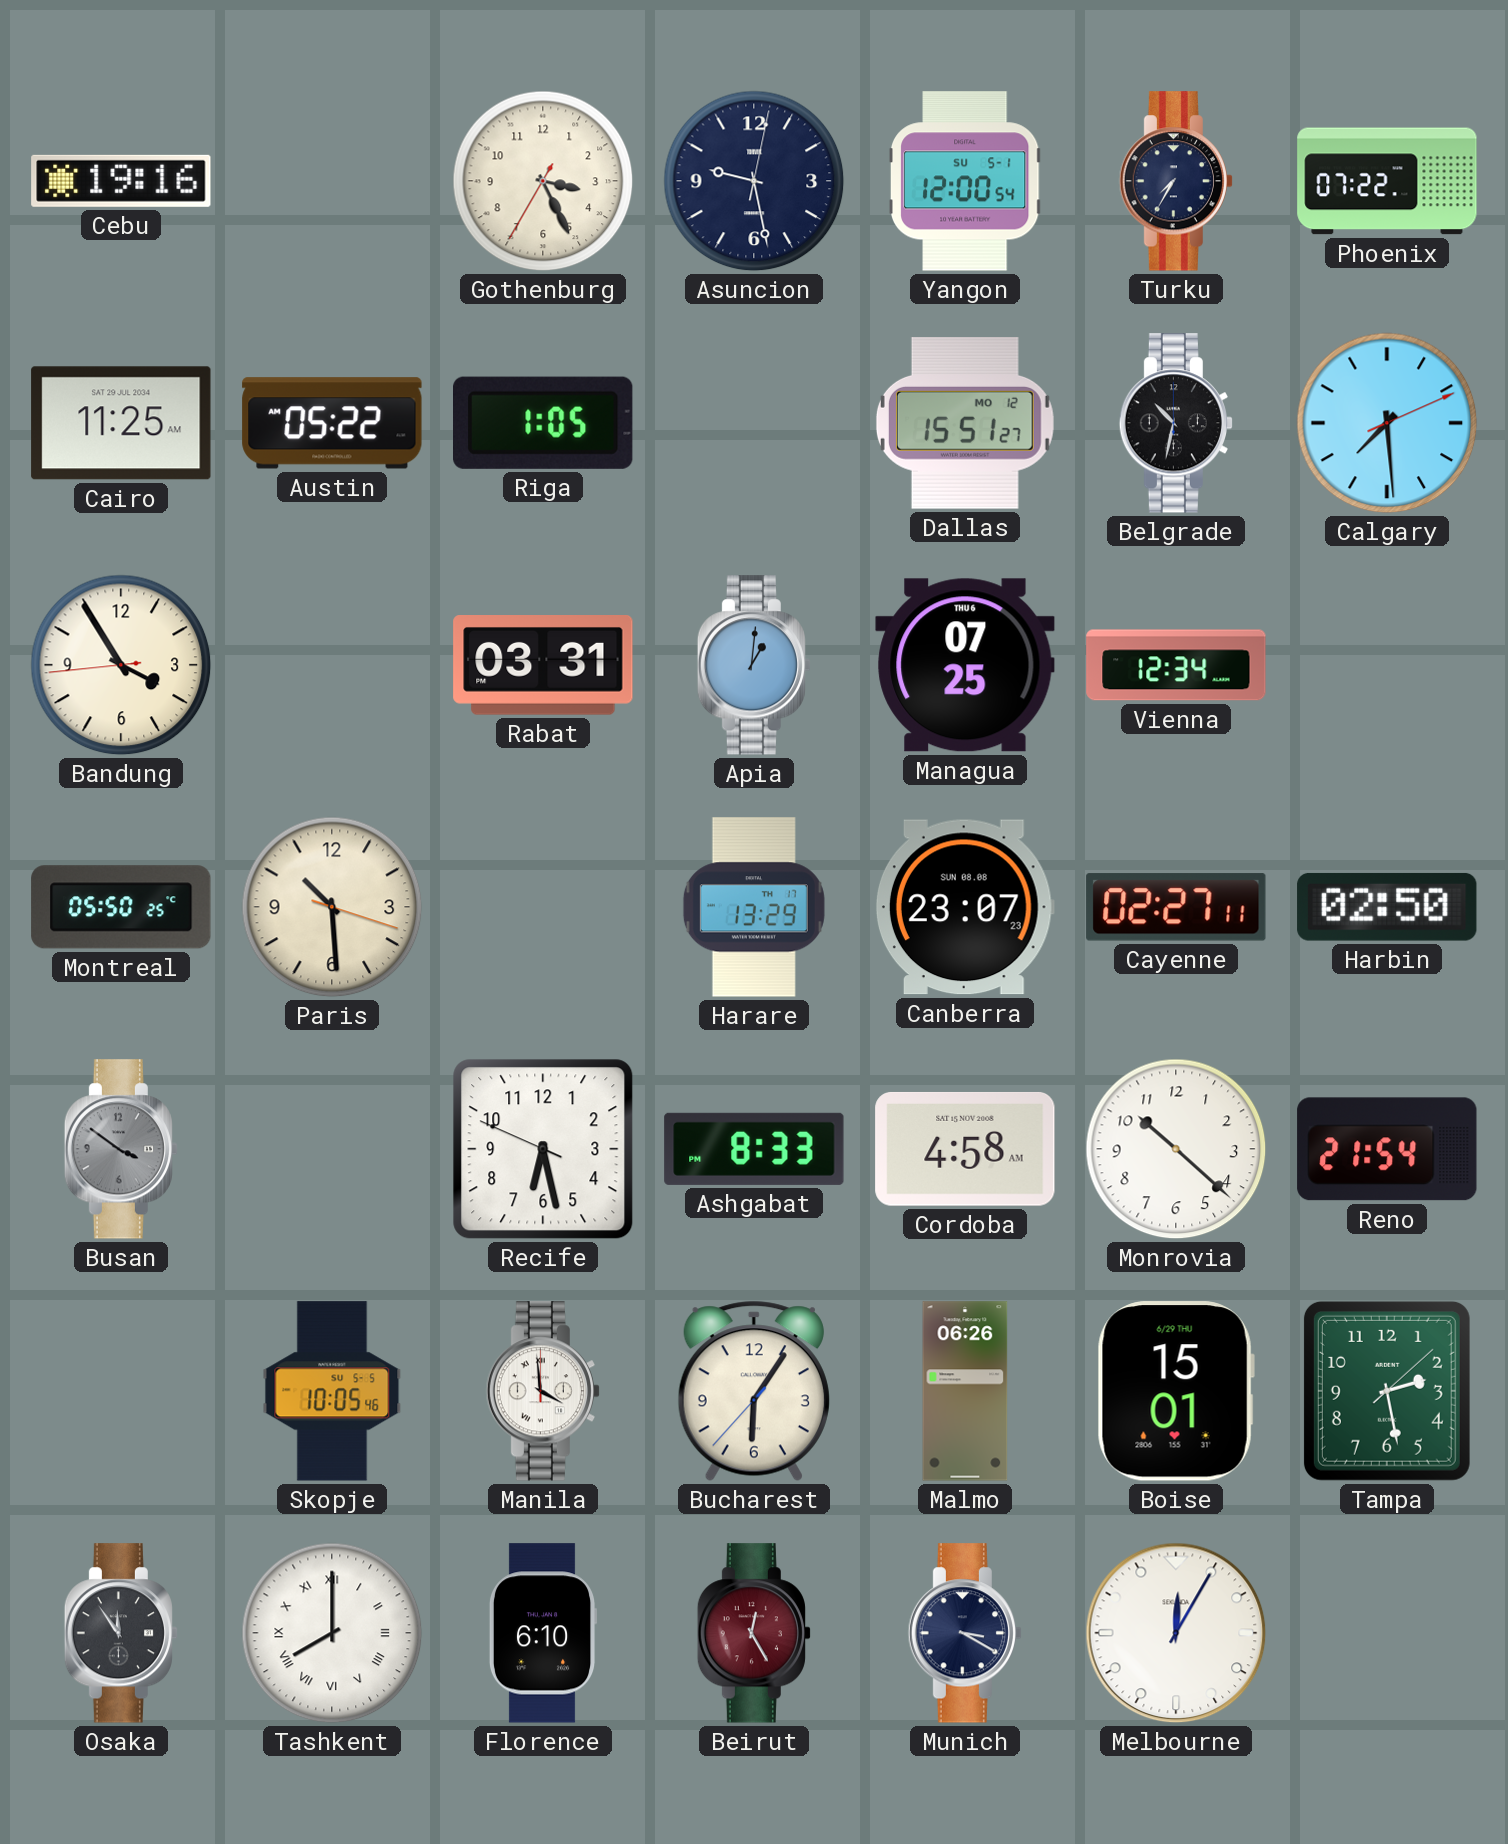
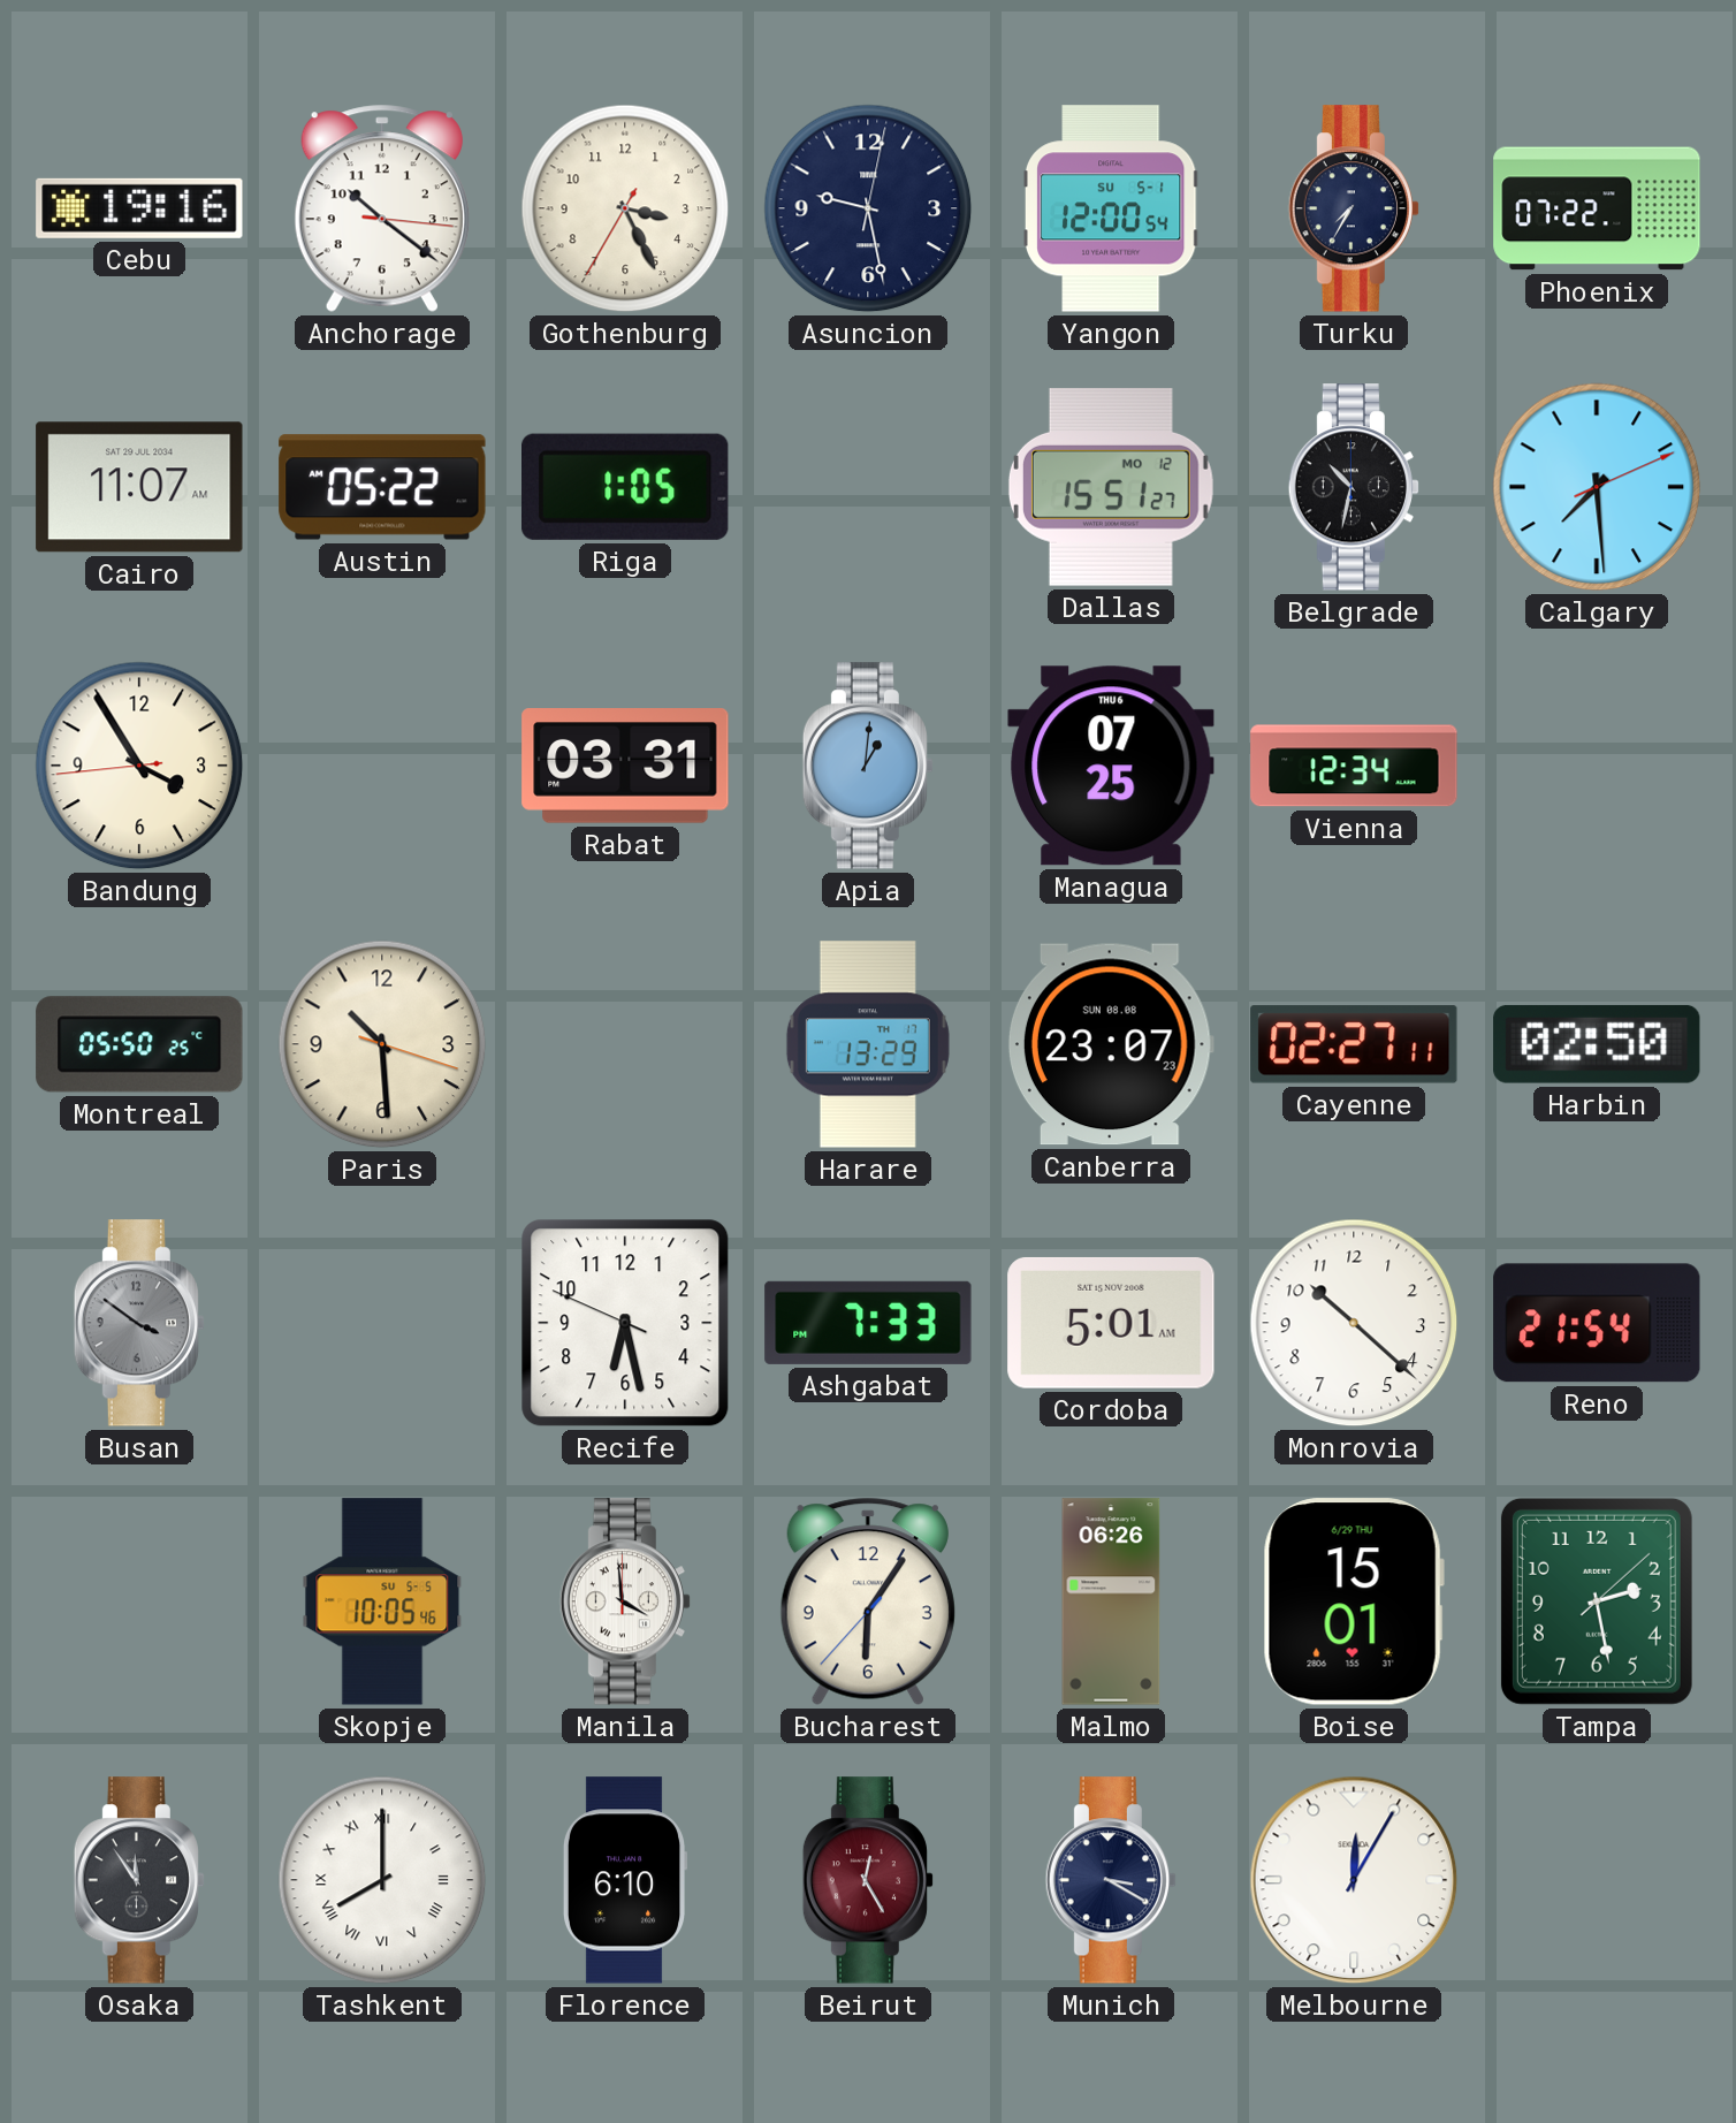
Anchorage: none -> 10:21 (382, 208)
Cairo: 11:25 -> 11:07 (139, 487)
Ashgabat: 8:33 -> 7:33 (868, 1323)
Cordoba: 4:58 -> 5:01 (1111, 1323)
